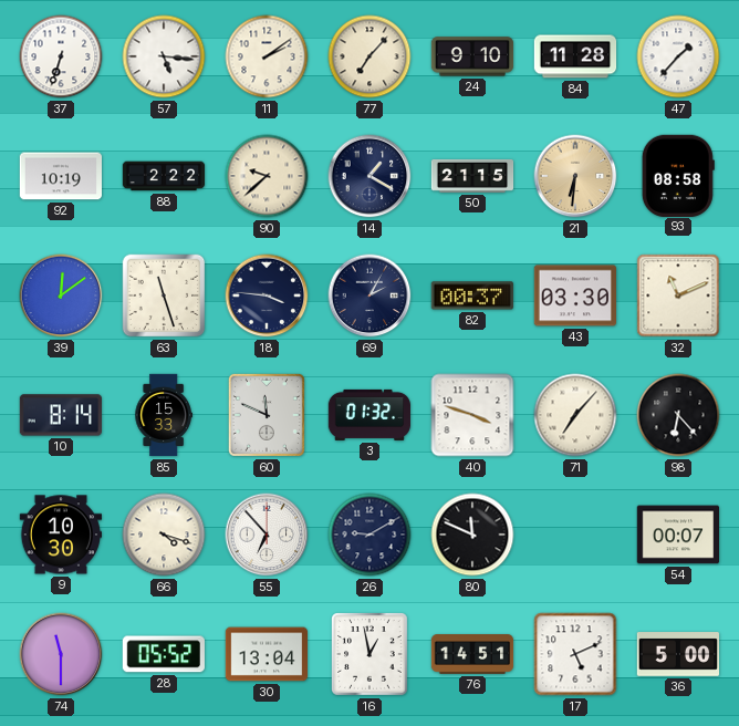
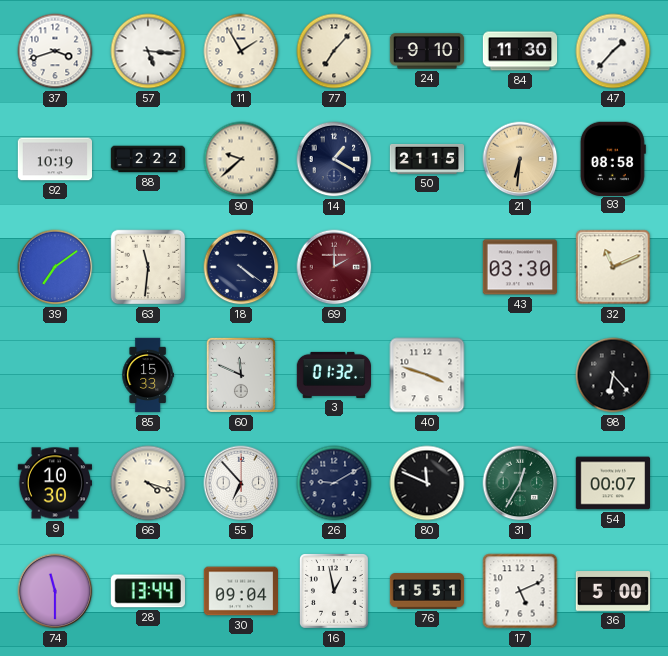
37: 6:33 -> 3:42 (55, 51)
11: 2:09 -> 1:55 (241, 51)
84: 11:28 -> 11:30 (520, 51)
39: 12:09 -> 7:09 (55, 267)
63: 11:27 -> 11:31 (148, 267)
18: 3:46 -> 4:21 (241, 267)
69: 2:05 -> 2:00 (334, 267)
69 dial: navy -> burgundy (334, 267)
82: 00:37 -> none (471, 295)
10: 8:14 -> none (60, 415)
71: 7:07 -> none (575, 415)
31: none -> 12:35 (520, 483)
28: 05:52 -> 13:44 (148, 591)
30: 13:04 -> 09:04 (241, 591)
76: 14:51 -> 15:51 (427, 591)
